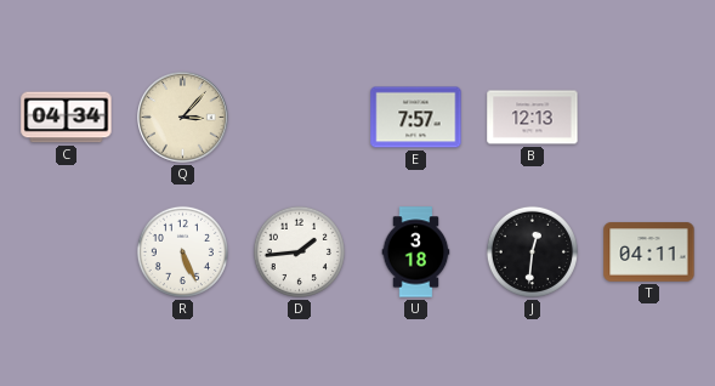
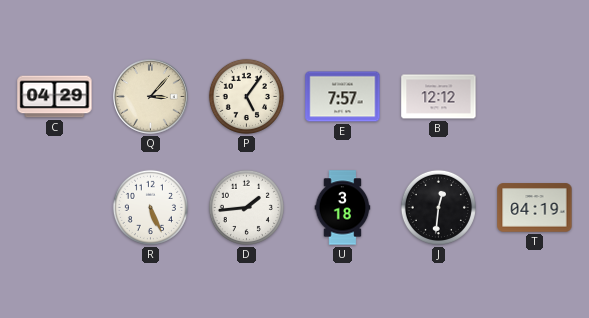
C: 04:34 -> 04:29 (55, 97)
P: none -> 5:06 (246, 96)
B: 12:13 -> 12:12 (439, 97)
T: 04:11 -> 04:19 (535, 208)
